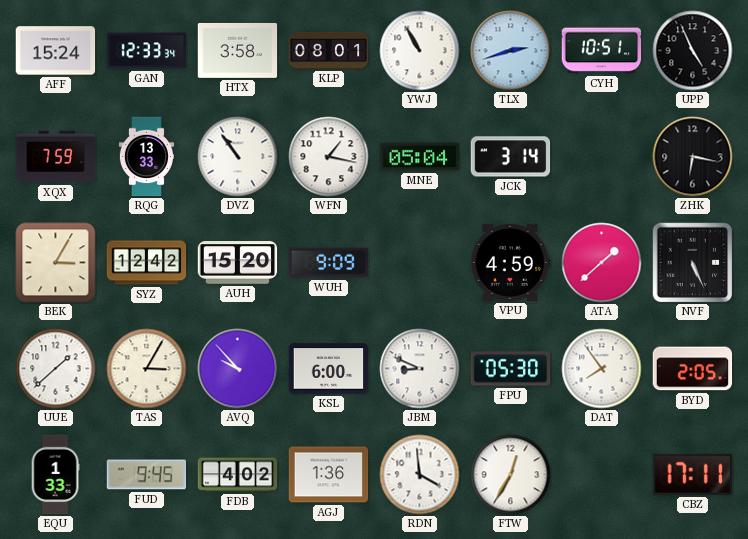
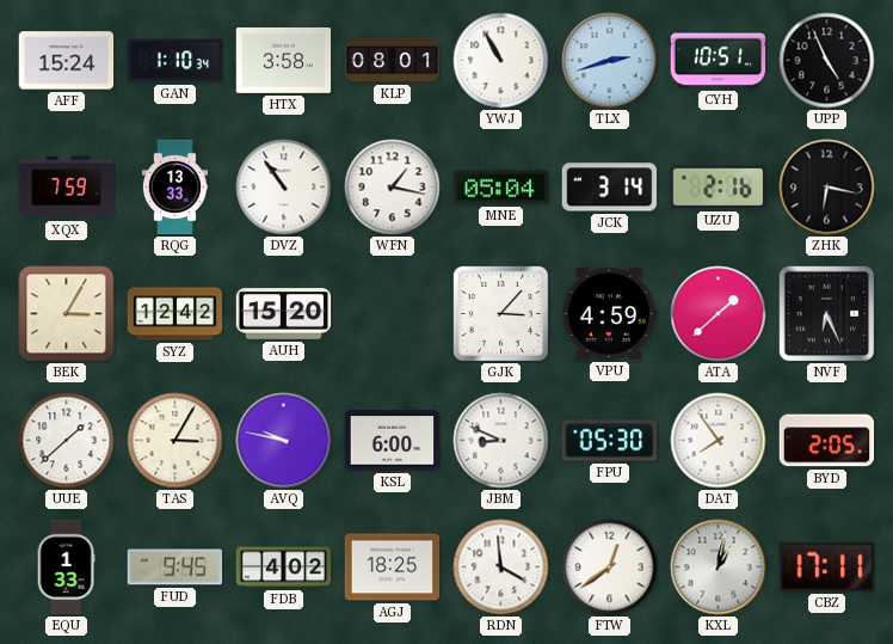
GAN: 12:33 -> 1:10 (175, 61)
UZU: none -> 2:16 (719, 188)
WUH: 9:09 -> none (329, 263)
GJK: none -> 3:07 (500, 313)
NVF: 5:26 -> 6:26 (827, 314)
AVQ: 9:53 -> 9:47 (284, 441)
AGJ: 1:36 -> 18:25 (393, 568)
FTW: 12:35 -> 12:39 (610, 568)
KXL: none -> 1:02 (719, 568)
